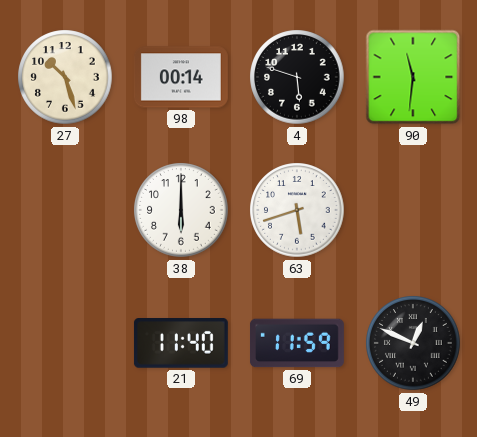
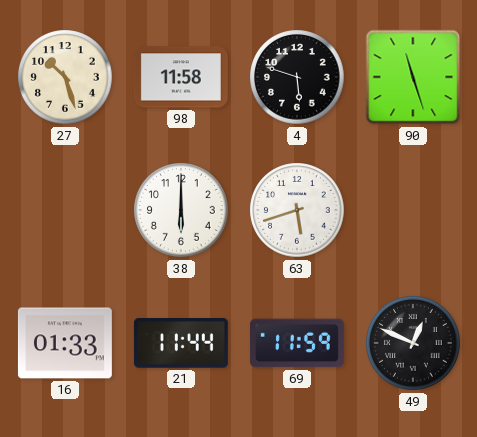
98: 00:14 -> 11:58 (181, 77)
90: 11:31 -> 11:27 (413, 77)
16: none -> 01:33 (65, 343)
21: 11:40 -> 11:44 (181, 343)
